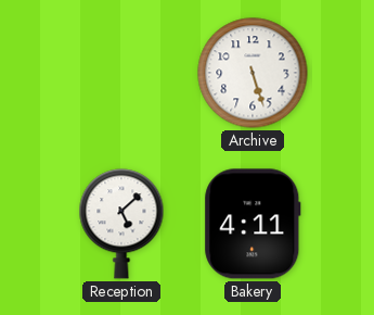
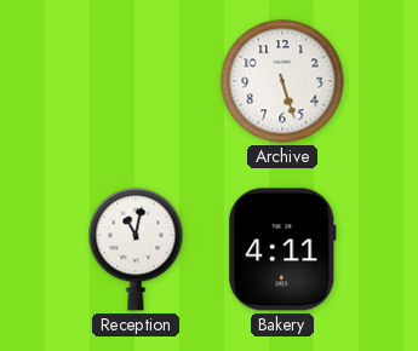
Reception: 5:08 -> 11:02 (136, 249)
